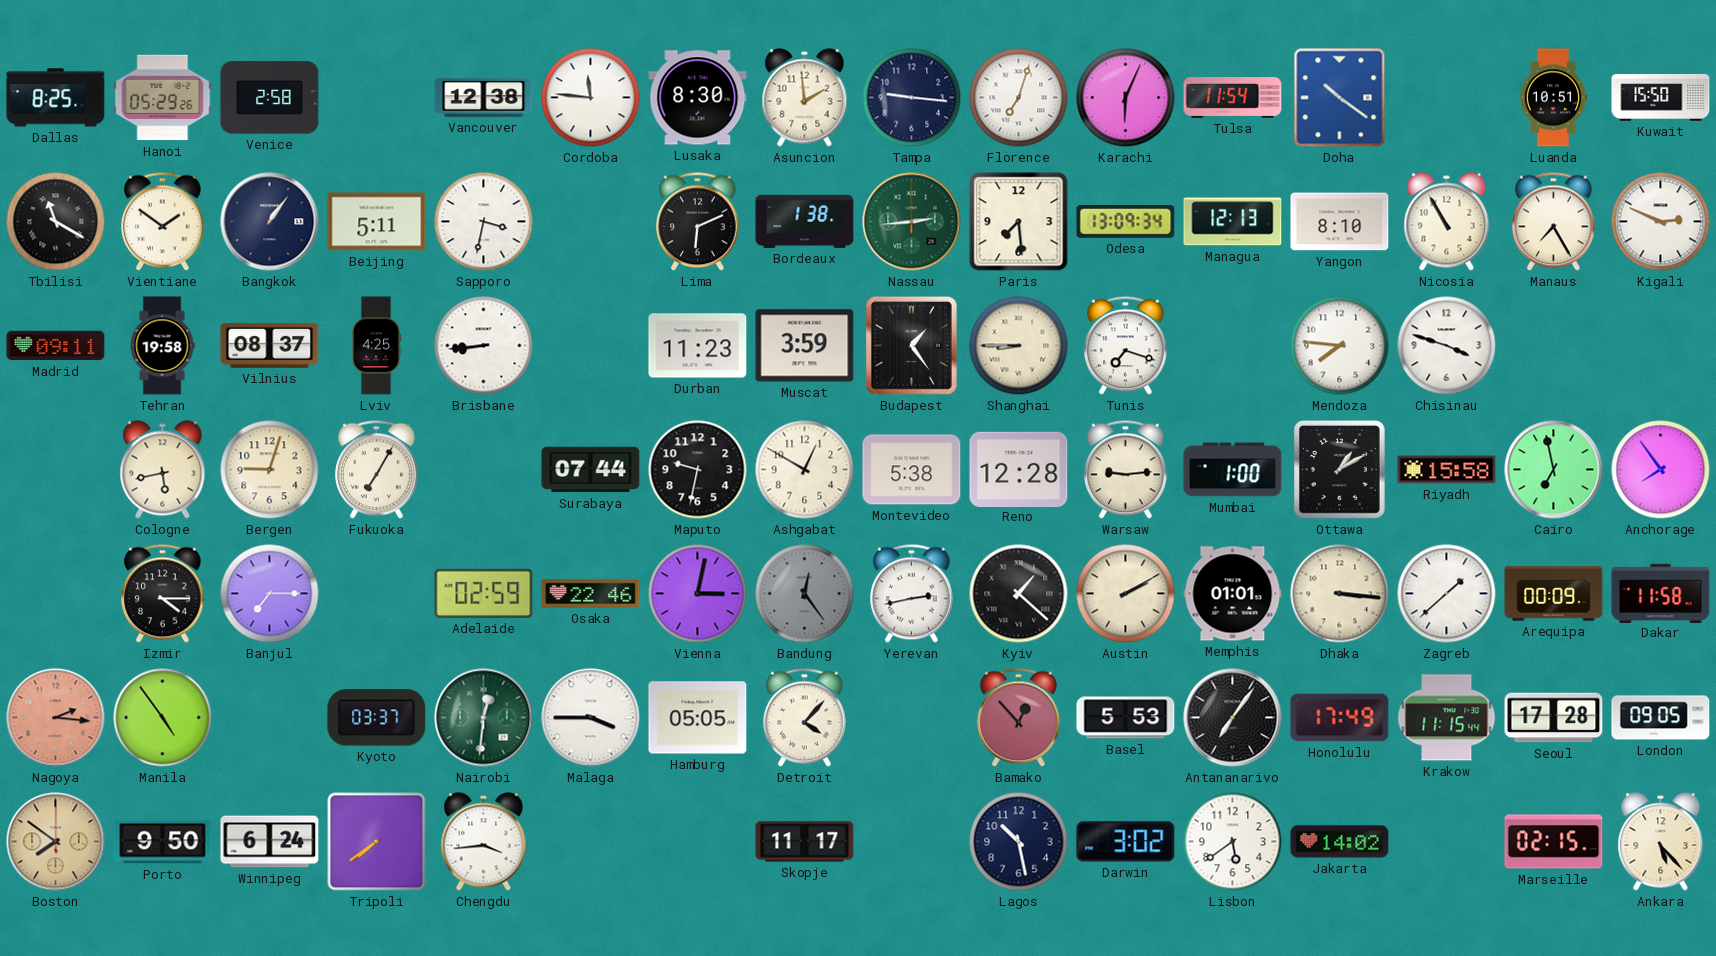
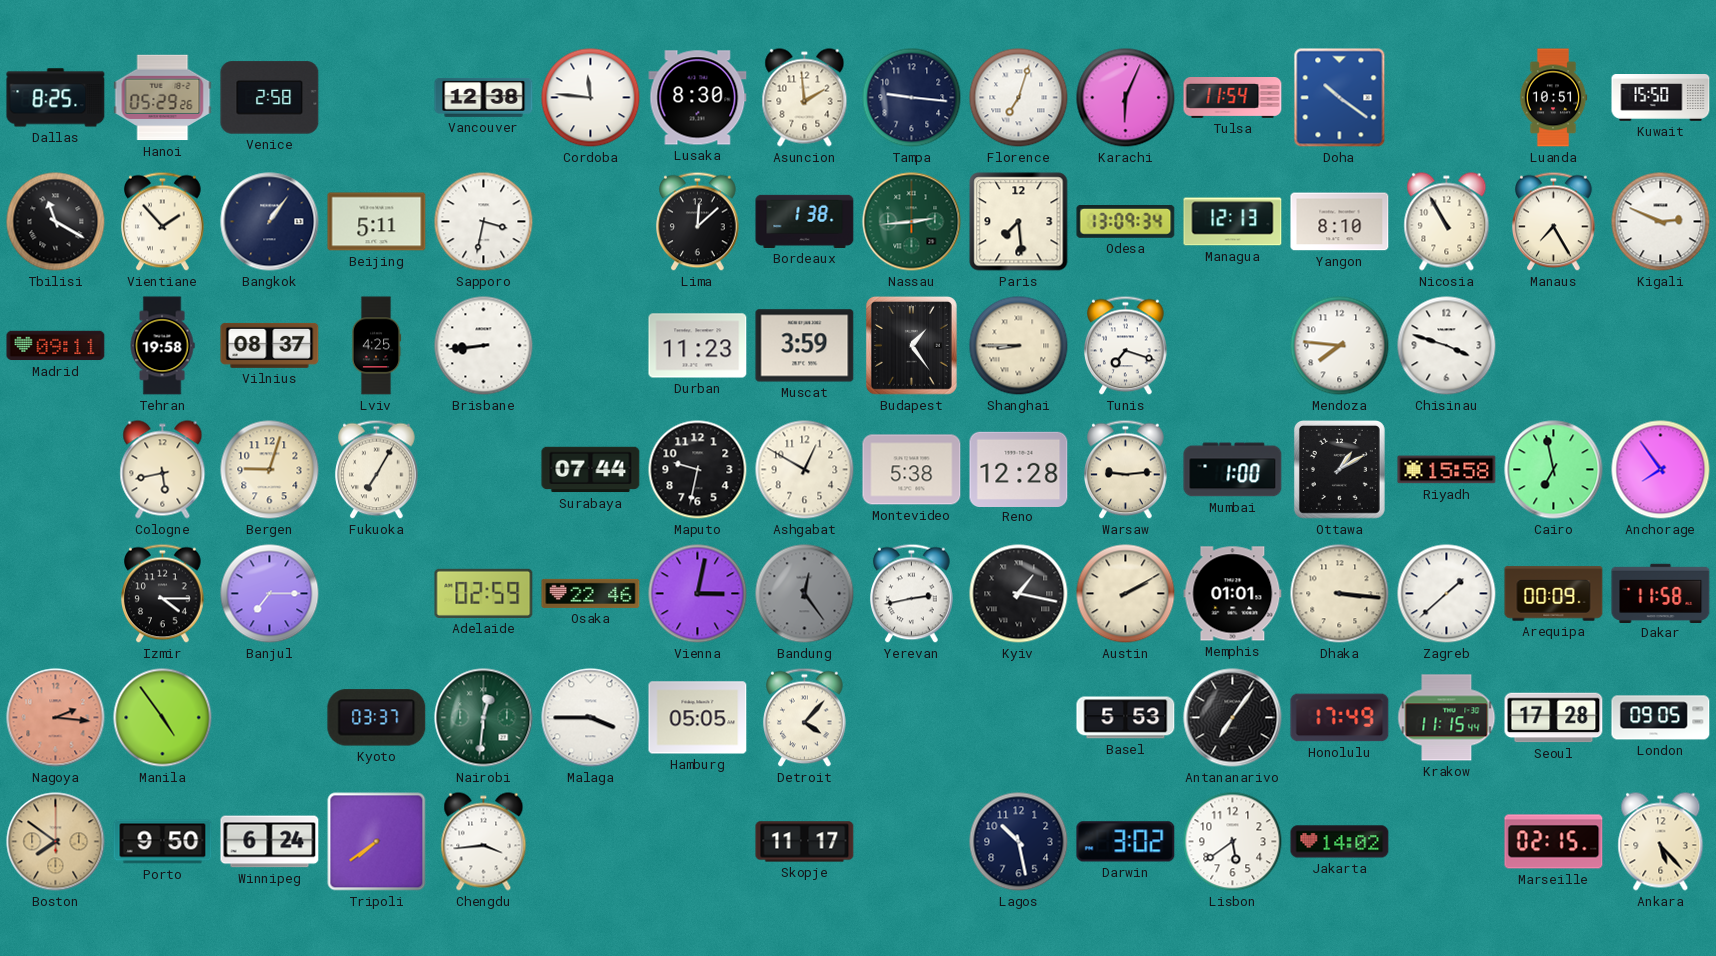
Vientiane: 1:51 -> 1:53 (163, 222)
Lima: 6:11 -> 12:08 (698, 222)
Kyiv: 1:22 -> 1:17 (1019, 594)
Bamako: 12:53 -> none (1019, 718)
